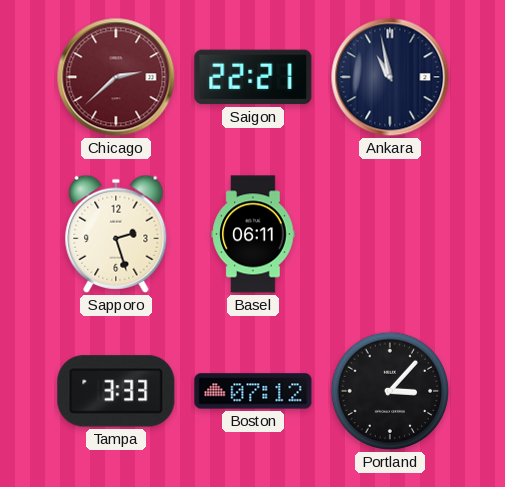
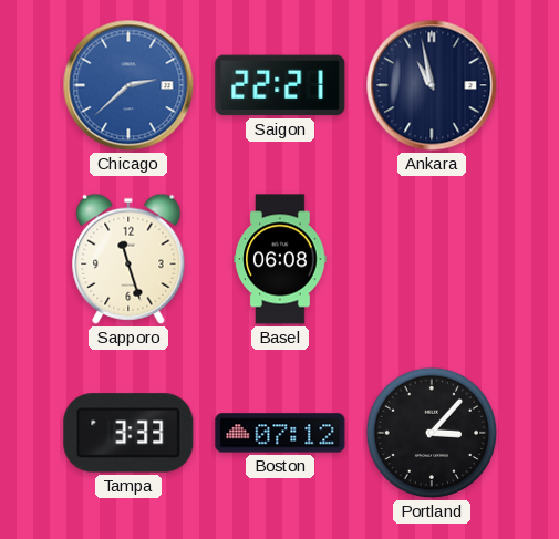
Chicago dial: burgundy -> blue (128, 85)
Sapporo: 2:27 -> 11:27 (128, 259)
Basel: 06:11 -> 06:08 (280, 259)
